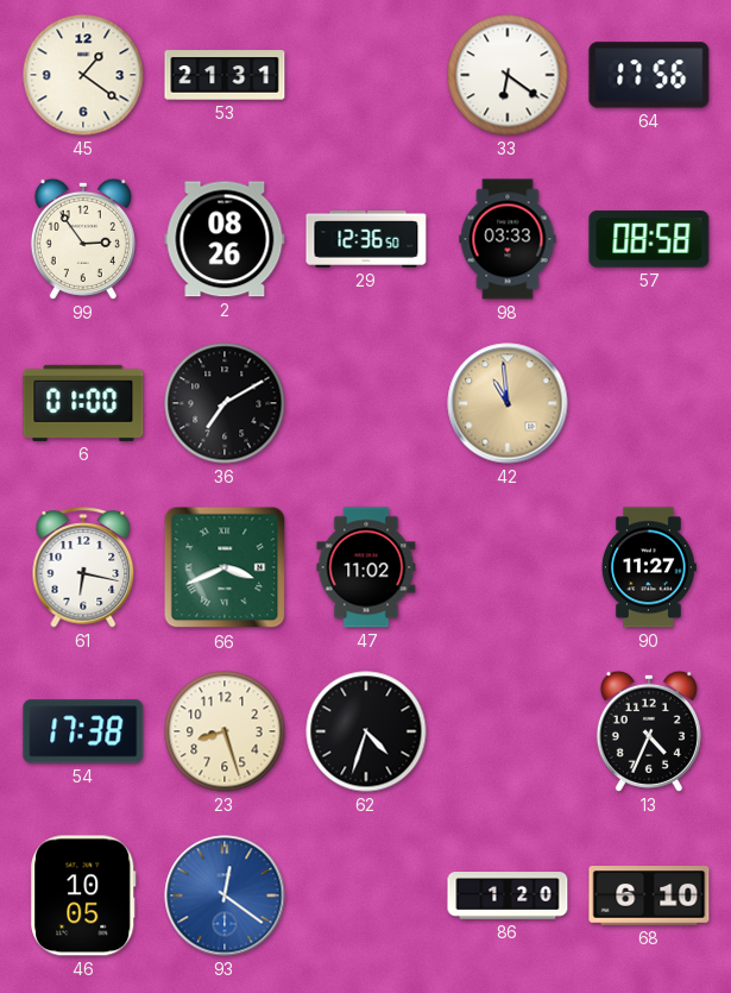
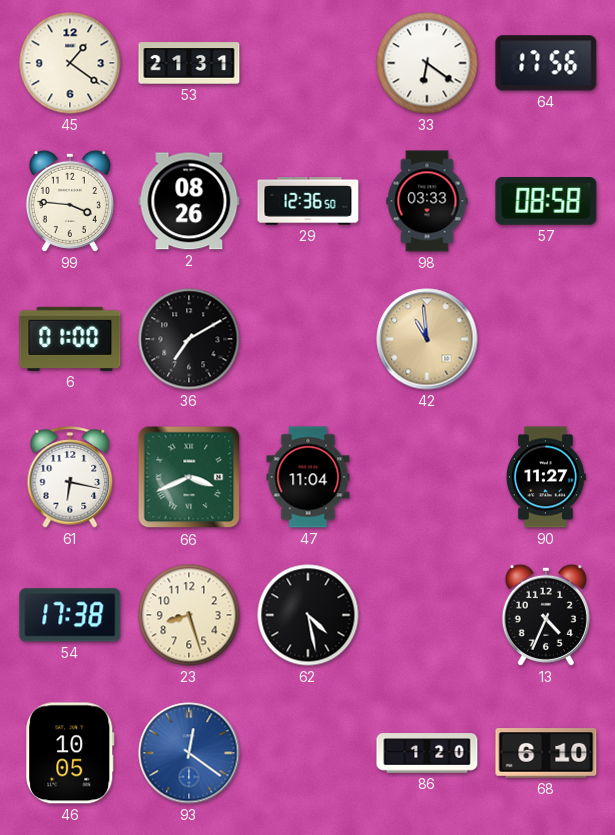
99: 2:54 -> 3:46 (70, 201)
47: 11:02 -> 11:04 (308, 477)
62: 4:33 -> 4:28 (308, 615)
